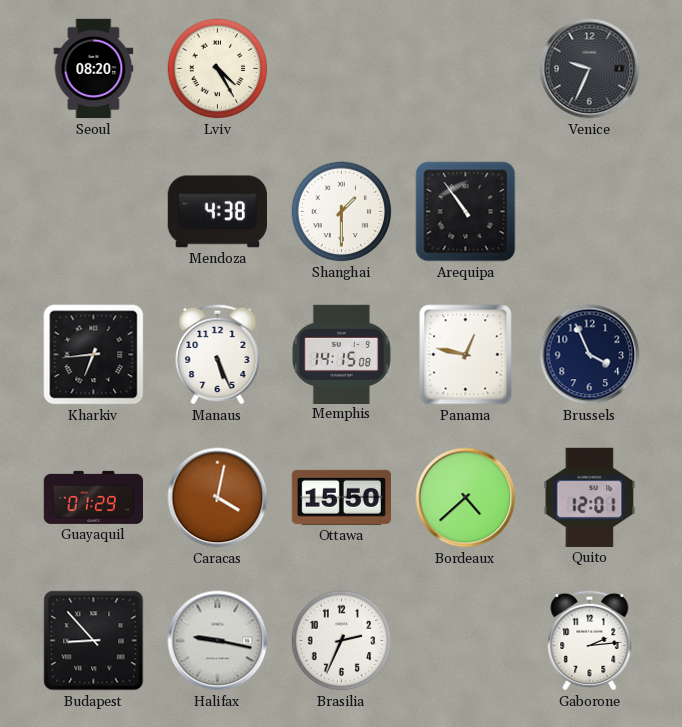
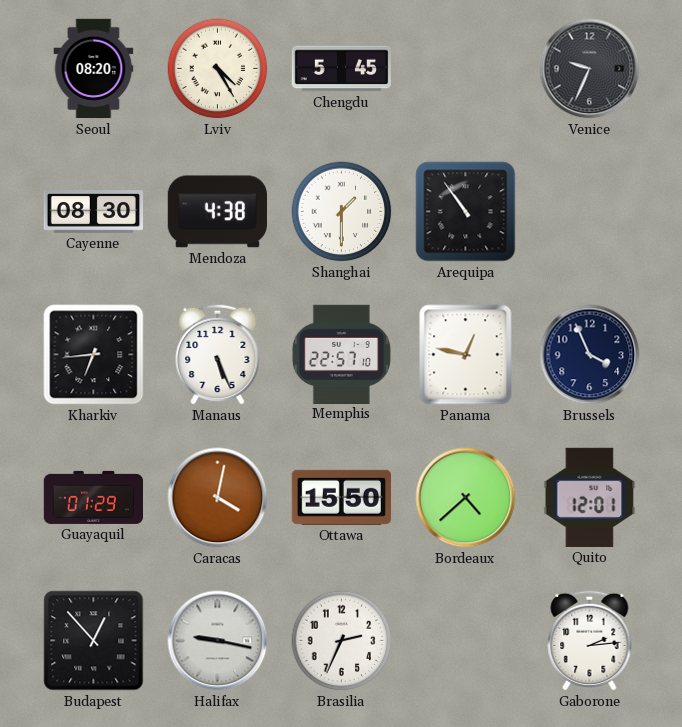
Chengdu: none -> 5:45 (341, 69)
Cayenne: none -> 08:30 (94, 212)
Memphis: 14:15 -> 22:57 (341, 354)
Budapest: 8:53 -> 12:53 (94, 641)
